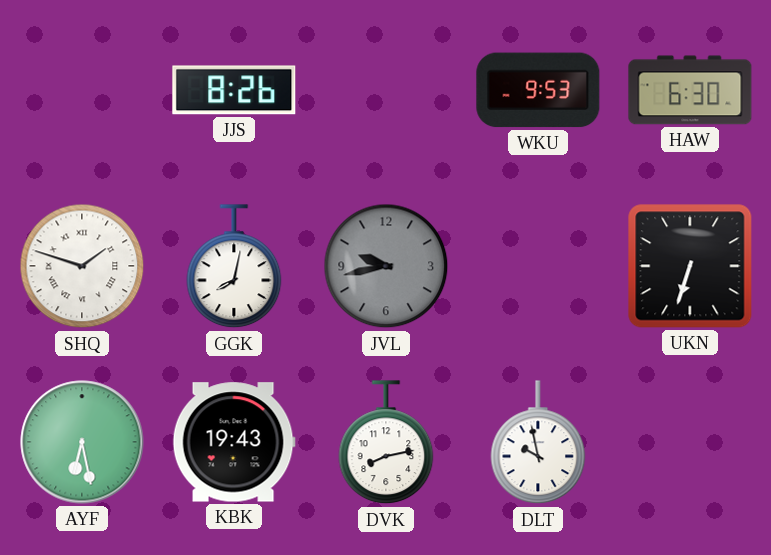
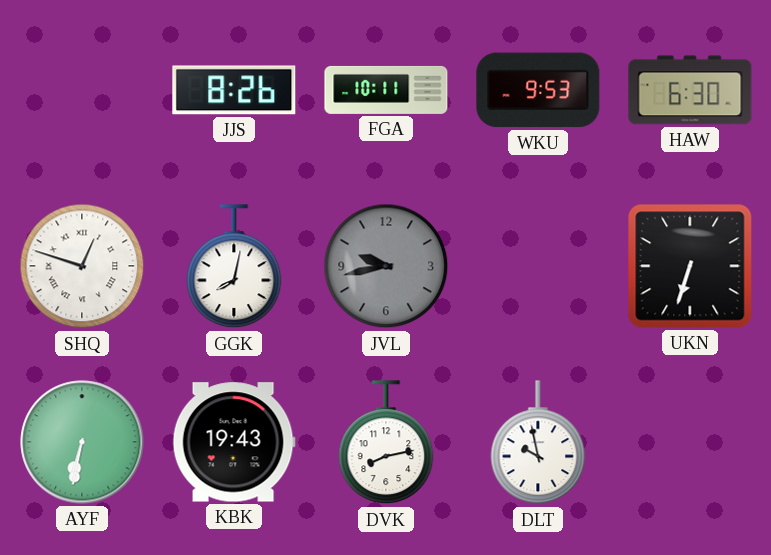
FGA: none -> 10:11 (386, 90)
SHQ: 1:48 -> 12:48 (82, 266)
AYF: 6:28 -> 6:32 (82, 442)
